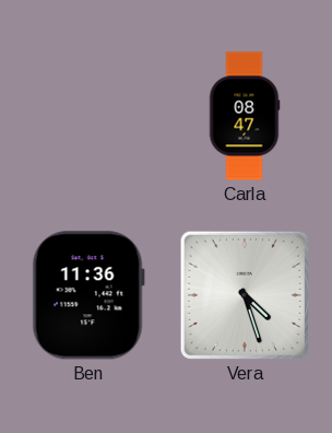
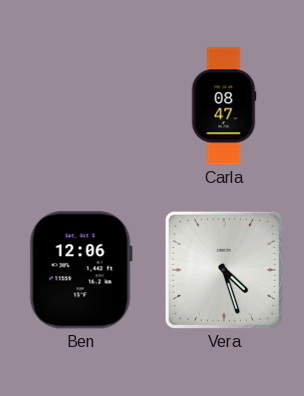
Ben: 11:36 -> 12:06 (81, 270)
